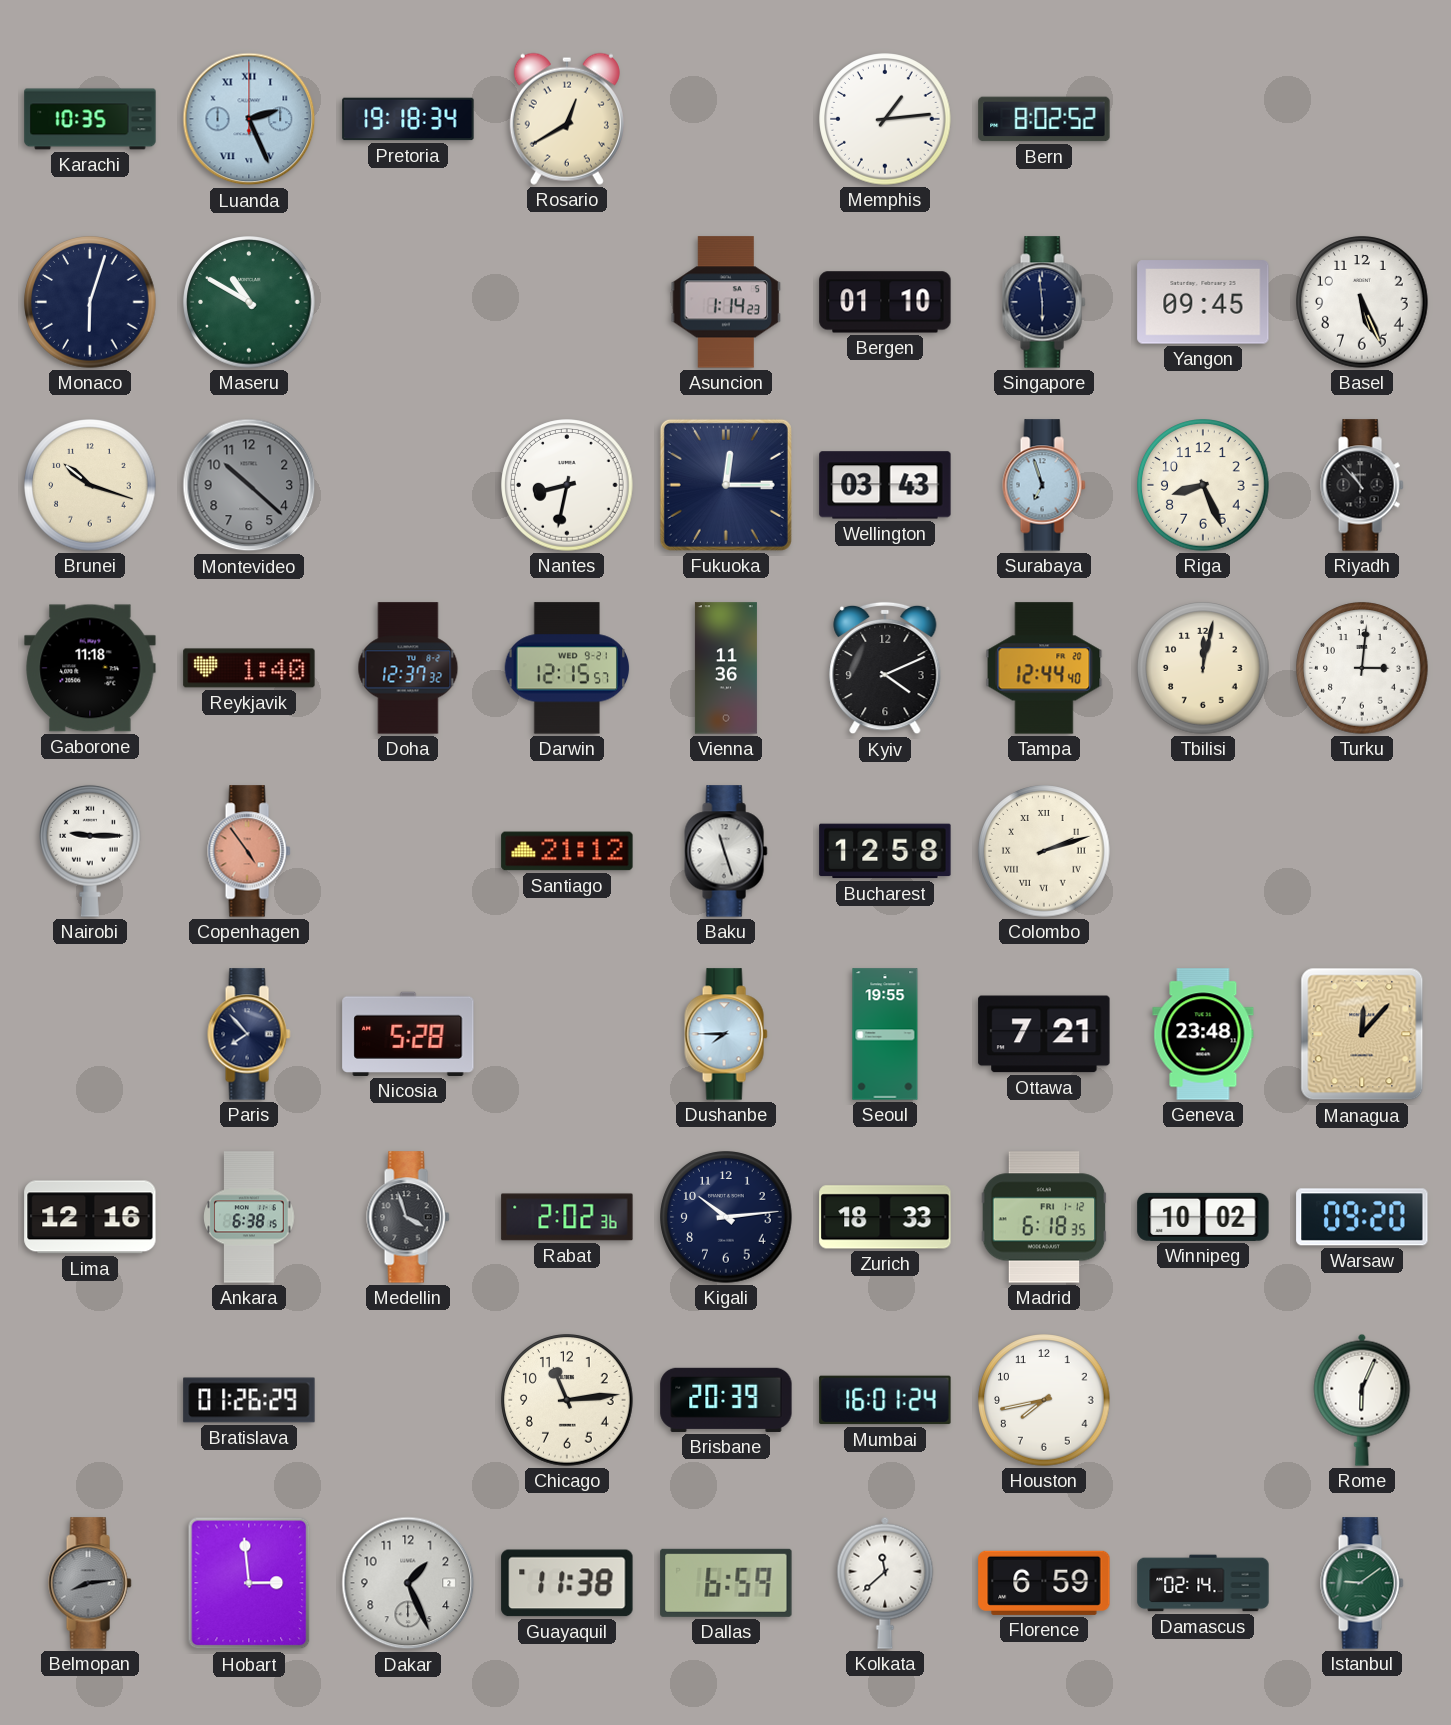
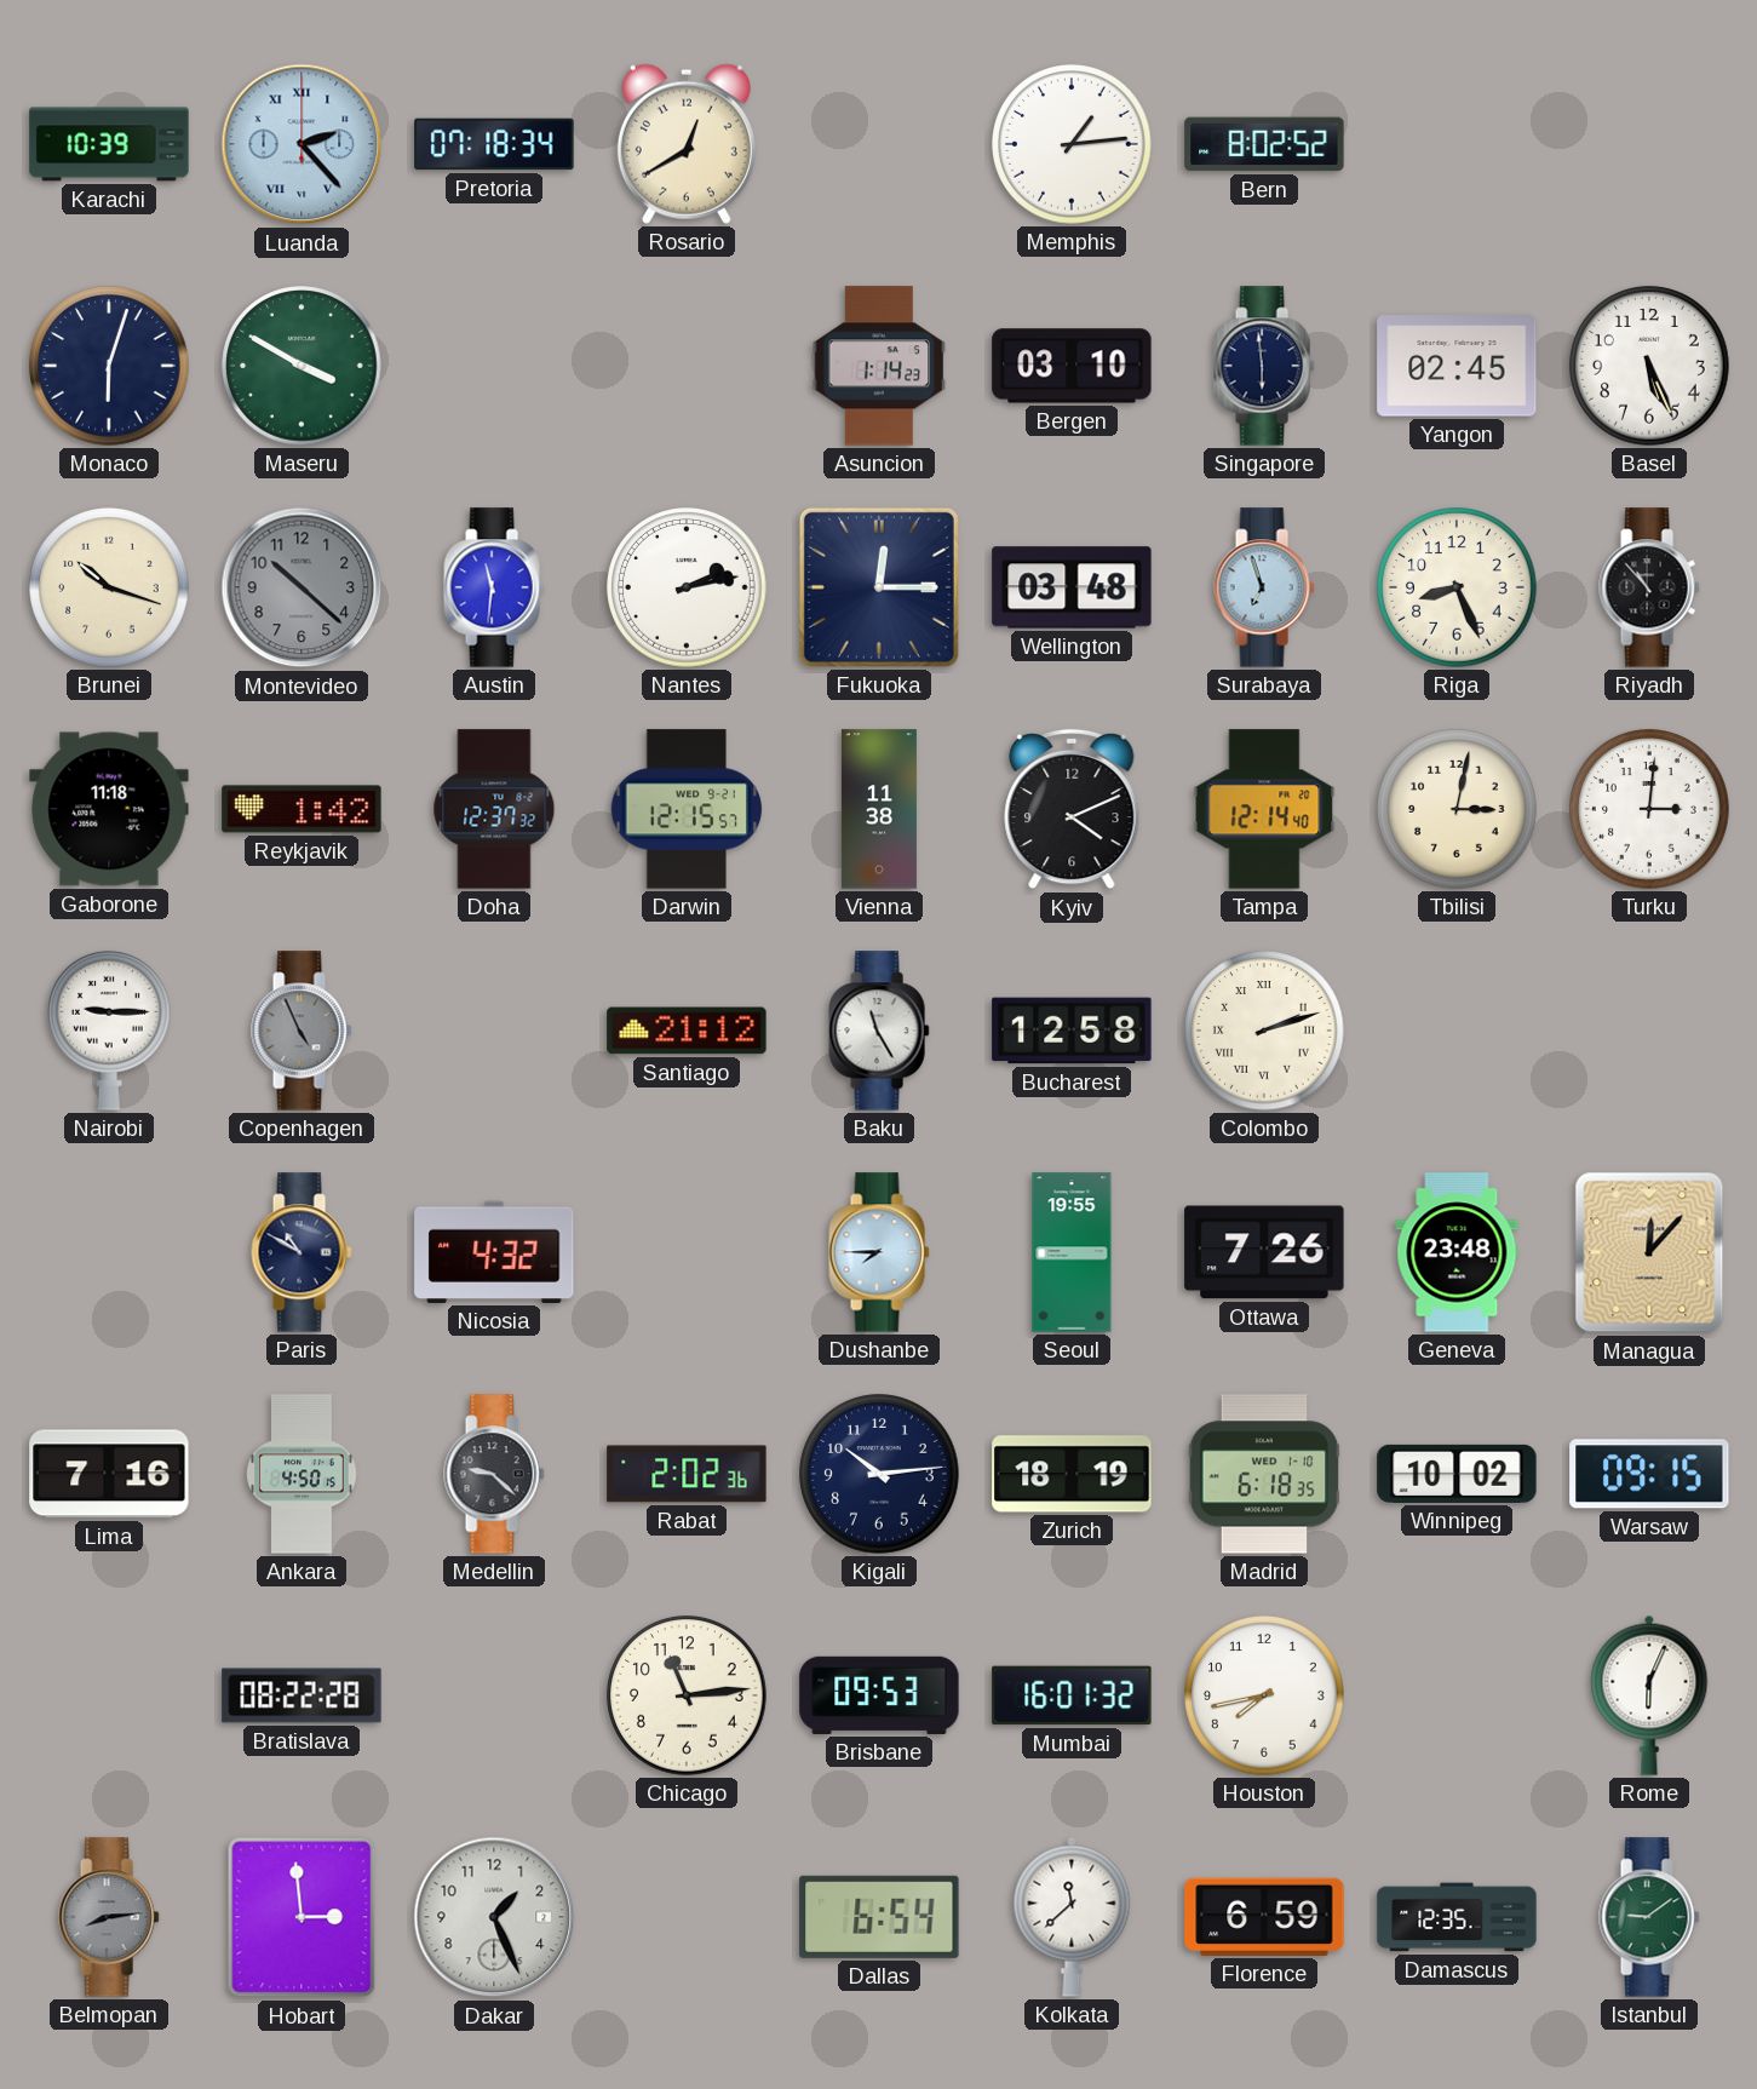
Karachi: 10:35 -> 10:39 (109, 144)
Luanda: 2:26 -> 2:23 (302, 144)
Pretoria: 19:18 -> 07:18 (494, 144)
Maseru: 10:50 -> 3:50 (302, 366)
Bergen: 01:10 -> 03:10 (1072, 366)
Yangon: 09:45 -> 02:45 (1457, 366)
Austin: none -> 11:31 (494, 587)
Nantes: 8:32 -> 2:13 (687, 587)
Wellington: 03:43 -> 03:48 (1072, 587)
Reykjavik: 1:40 -> 1:42 (302, 809)
Vienna: 11:36 -> 11:38 (879, 809)
Tampa: 12:44 -> 12:14 (1264, 809)
Tbilisi: 12:02 -> 3:02 (1457, 809)
Copenhagen: 4:54 -> 4:56 (302, 1031)
Copenhagen dial: salmon -> grey (302, 1031)
Baku: 11:27 -> 11:25 (879, 1031)
Paris: 7:53 -> 10:50 (302, 1252)
Nicosia: 5:28 -> 4:32 (494, 1252)
Ottawa: 7:21 -> 7:26 (1264, 1252)
Lima: 12:16 -> 7:16 (109, 1474)
Ankara: 6:38 -> 4:50 (302, 1474)
Medellin: 3:57 -> 9:22 (494, 1474)
Zurich: 18:33 -> 18:19 (1072, 1474)
Madrid date: FRI 1-12 -> WED 1-10 (1264, 1474)
Warsaw: 09:20 -> 09:15 (1649, 1474)
Bratislava: 01:26 -> 08:22 (302, 1695)
Brisbane: 20:39 -> 09:53 (879, 1695)
Mumbai: 16:01:24 -> 16:01:32 (1072, 1695)
Guayaquil: 11:38 -> none (567, 1583)
Dallas: 6:59 -> 6:54 (879, 1917)
Damascus: 02:14 -> 12:35 (1457, 1917)
